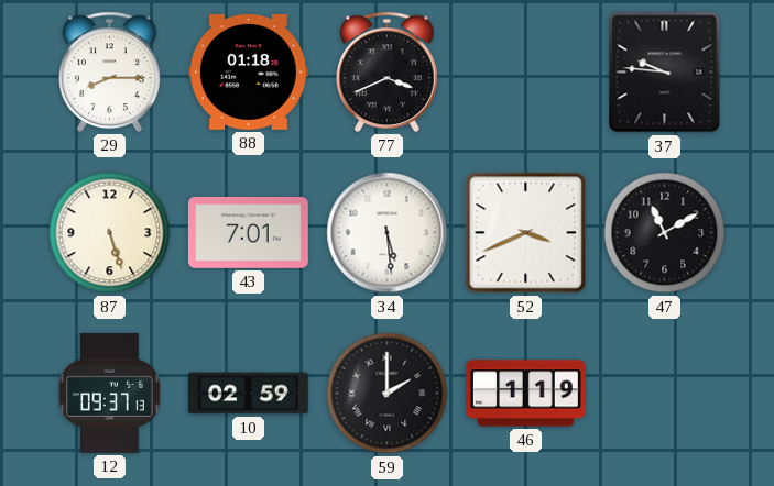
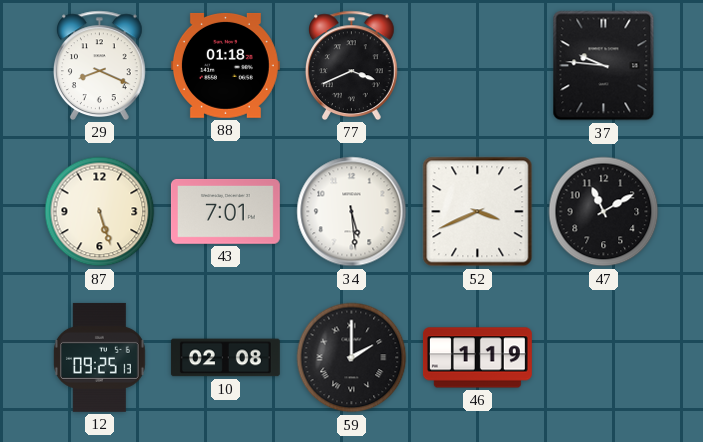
29: 8:15 -> 8:19 (99, 65)
12: 09:37 -> 09:25 (99, 357)
10: 02:59 -> 02:08 (225, 358)
